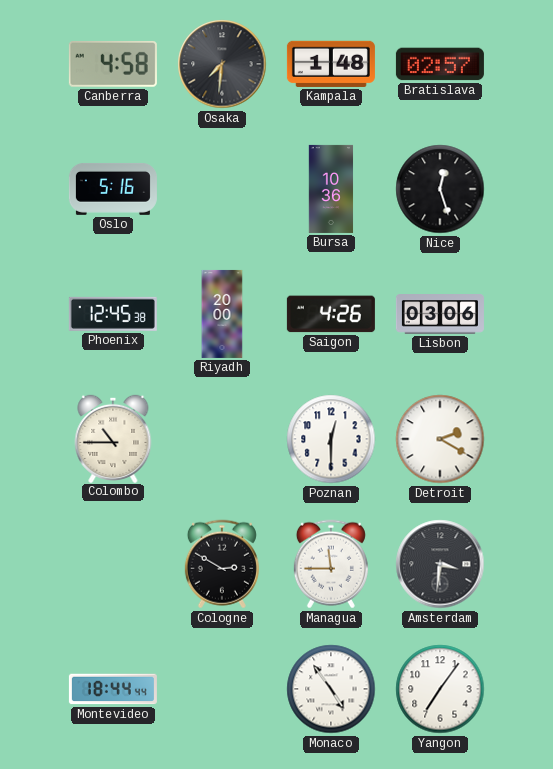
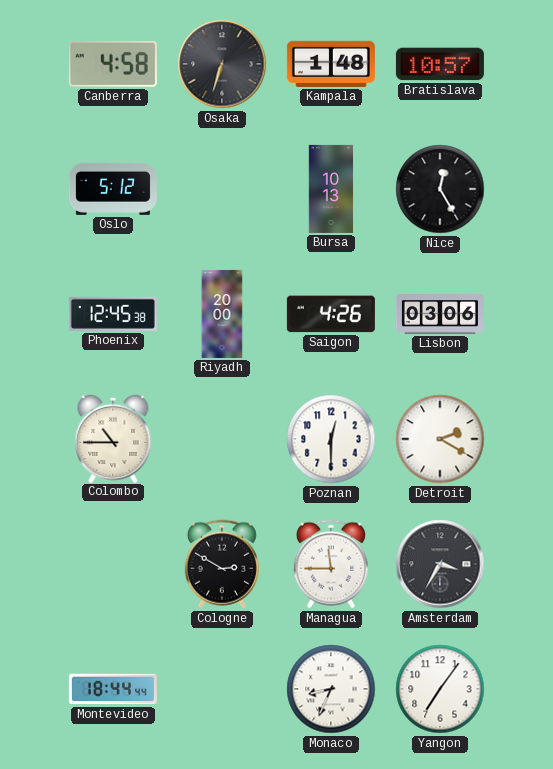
Osaka: 7:31 -> 6:33 (222, 64)
Bratislava: 02:57 -> 10:57 (440, 64)
Oslo: 5:16 -> 5:12 (113, 189)
Bursa: 10:36 -> 10:13 (331, 189)
Nice: 12:27 -> 12:25 (440, 189)
Amsterdam: 3:31 -> 3:35 (440, 564)
Monaco: 4:54 -> 8:34 (331, 689)
